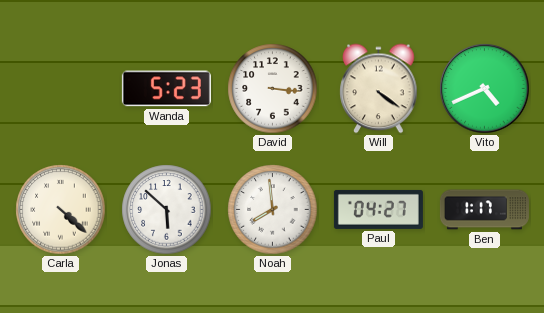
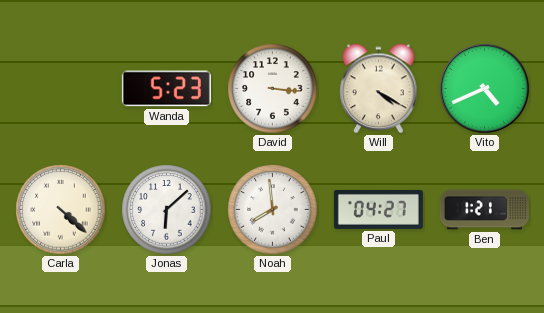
Will: 4:21 -> 4:20 (379, 89)
Jonas: 5:52 -> 6:08 (167, 210)
Ben: 1:17 -> 1:21 (484, 210)
